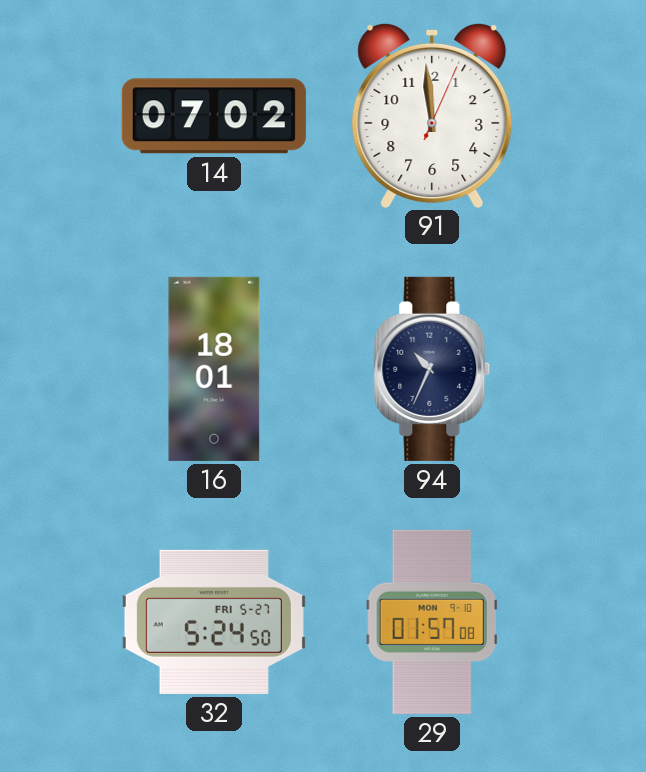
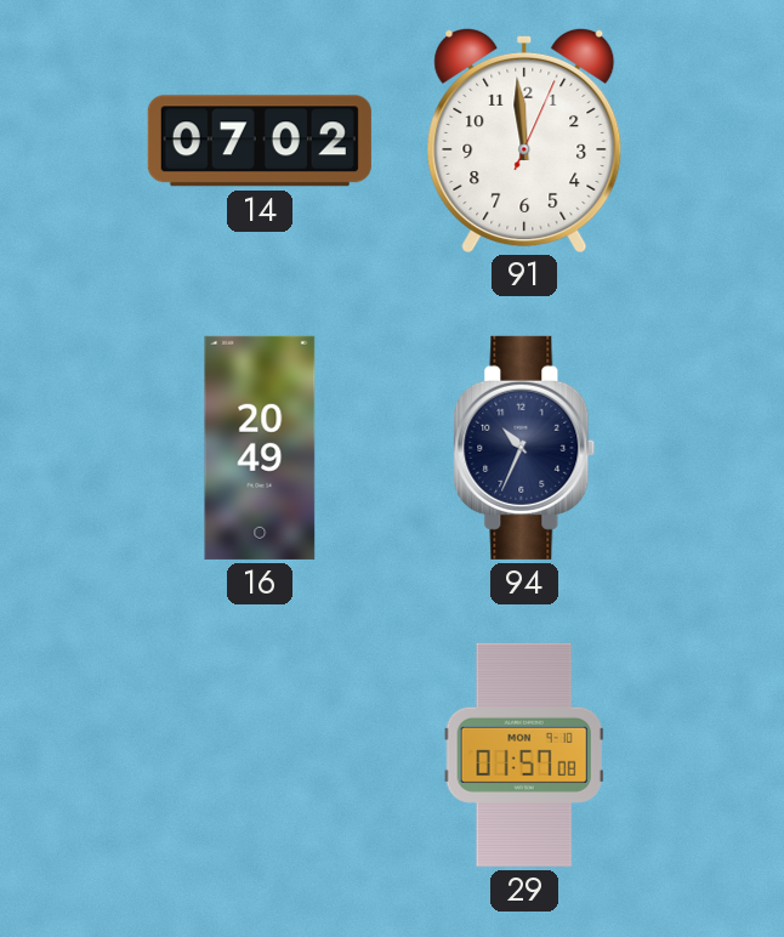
16: 18:01 -> 20:49 (260, 448)
32: 5:24 -> none (214, 622)
